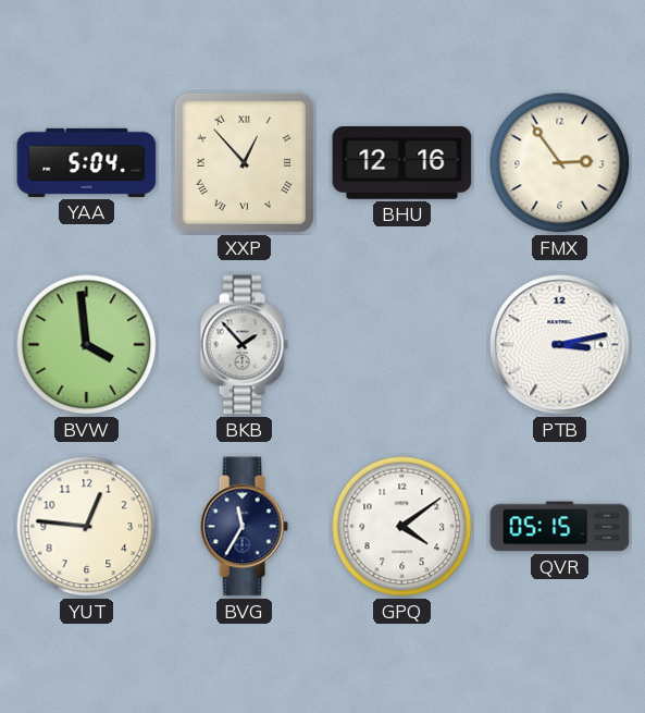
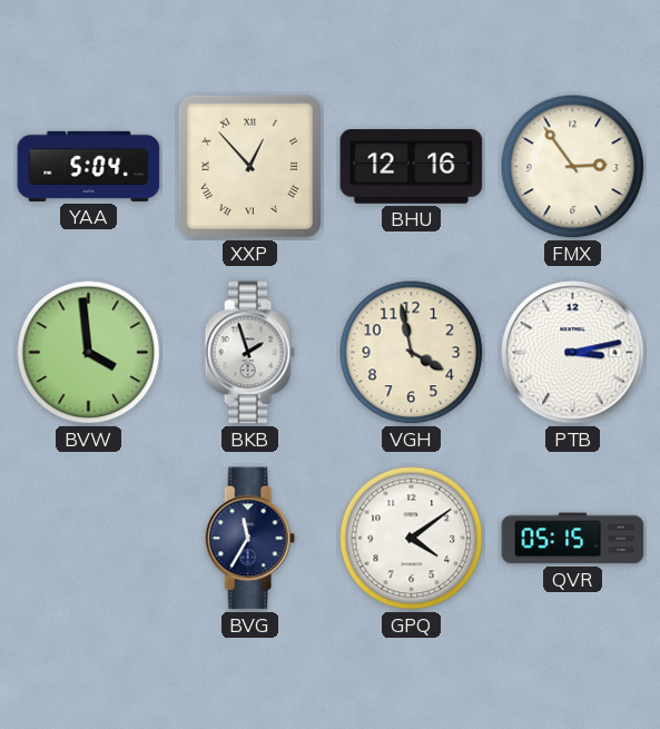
BKB: 1:53 -> 1:57 (249, 353)
VGH: none -> 3:58 (412, 353)
YUT: 12:46 -> none (87, 527)
